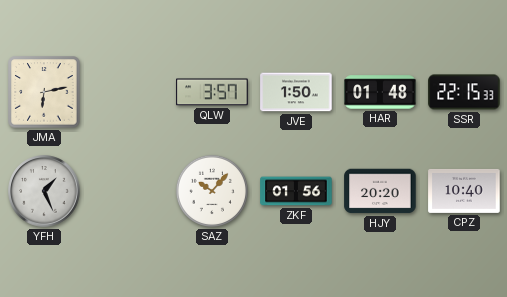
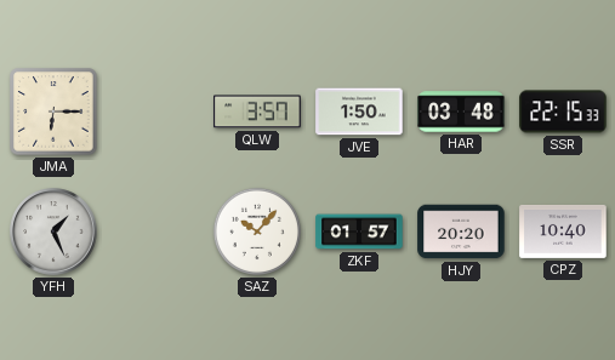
JMA: 6:13 -> 6:15 (53, 112)
HAR: 01:48 -> 03:48 (461, 112)
ZKF: 01:56 -> 01:57 (359, 232)
